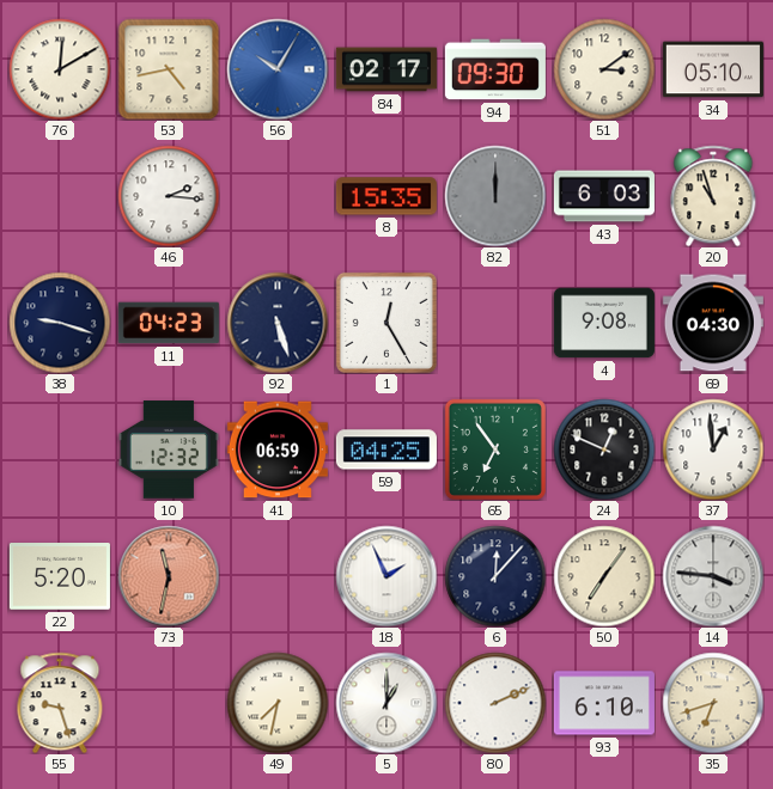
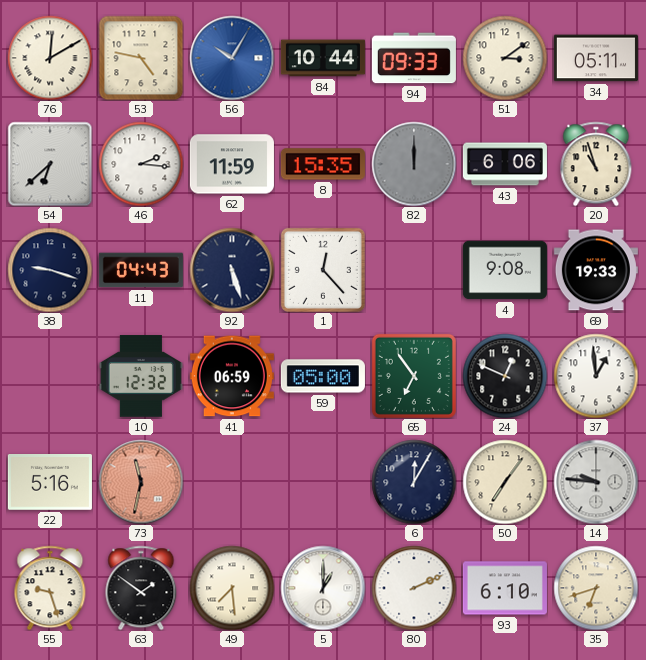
53: 4:43 -> 4:47 (141, 58)
84: 02:17 -> 10:44 (323, 58)
94: 09:30 -> 09:33 (414, 58)
34: 05:10 -> 05:11 (596, 58)
54: none -> 6:38 (50, 164)
62: none -> 11:59 (232, 164)
43: 6:03 -> 6:06 (505, 164)
11: 04:23 -> 04:43 (141, 270)
1: 12:25 -> 12:23 (323, 270)
69: 04:30 -> 19:33 (596, 270)
59: 04:25 -> 05:00 (323, 376)
22: 5:20 -> 5:16 (50, 482)
18: 1:56 -> none (386, 576)
6: 12:07 -> 12:05 (414, 482)
14: 3:46 -> 9:46 (596, 482)
63: none -> 1:51 (141, 588)
49: 7:32 -> 7:29 (232, 588)
